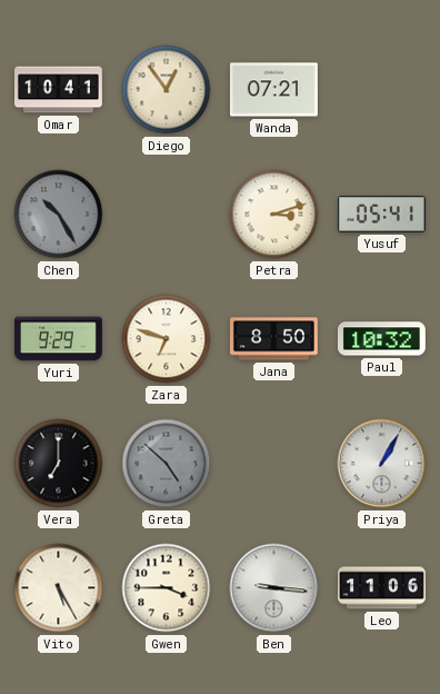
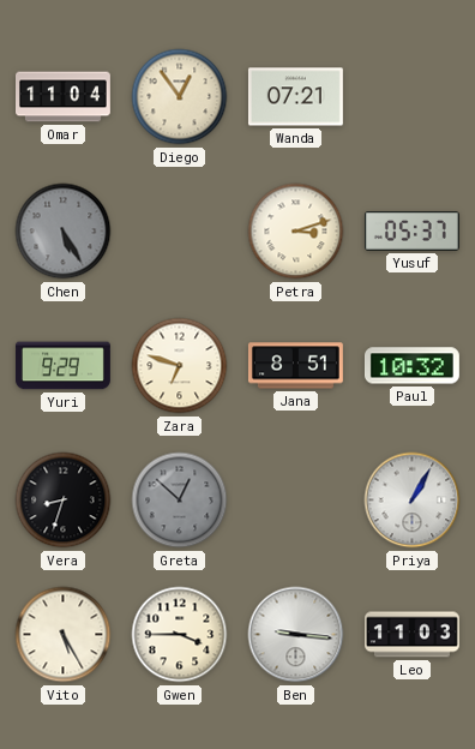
Omar: 10:41 -> 11:04 (64, 97)
Chen: 10:25 -> 5:25 (64, 232)
Yusuf: 05:41 -> 05:37 (411, 232)
Jana: 8:50 -> 8:51 (295, 366)
Vera: 7:00 -> 8:33 (64, 501)
Greta: 4:52 -> 12:52 (180, 501)
Leo: 11:06 -> 11:03 (413, 635)
